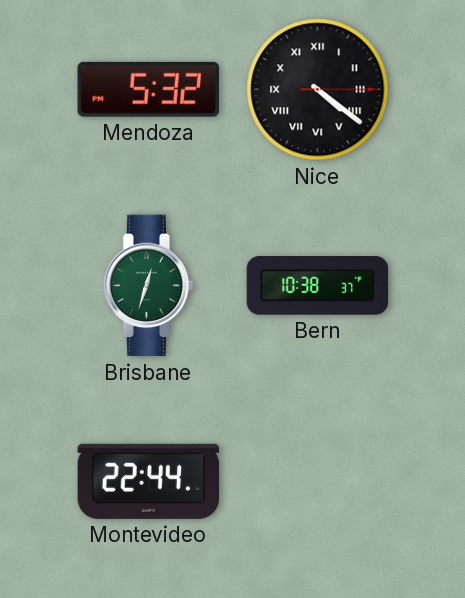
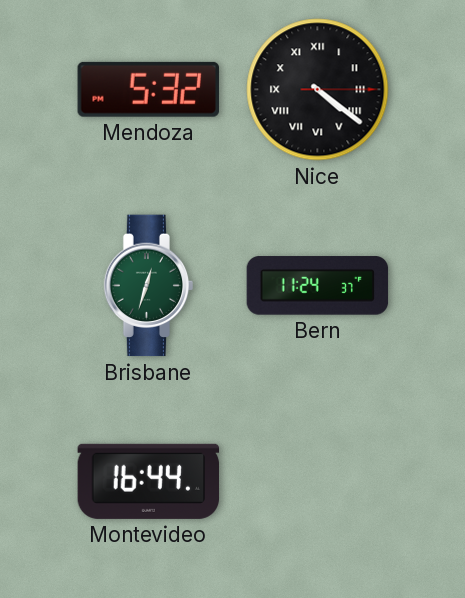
Bern: 10:38 -> 11:24 (318, 286)
Montevideo: 22:44 -> 16:44 (149, 481)
